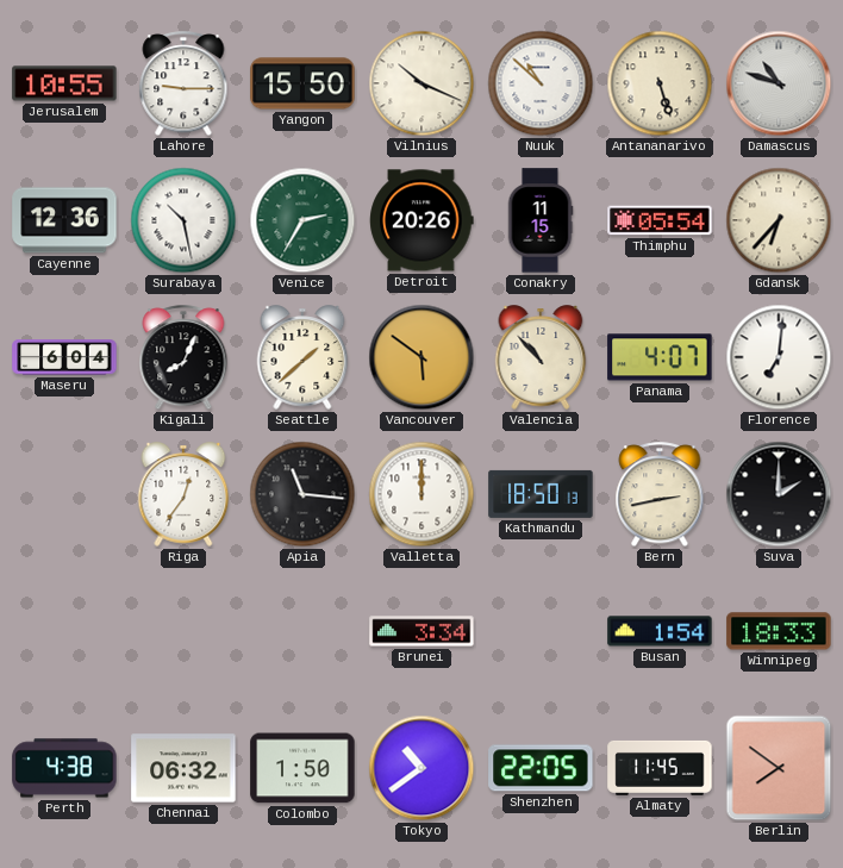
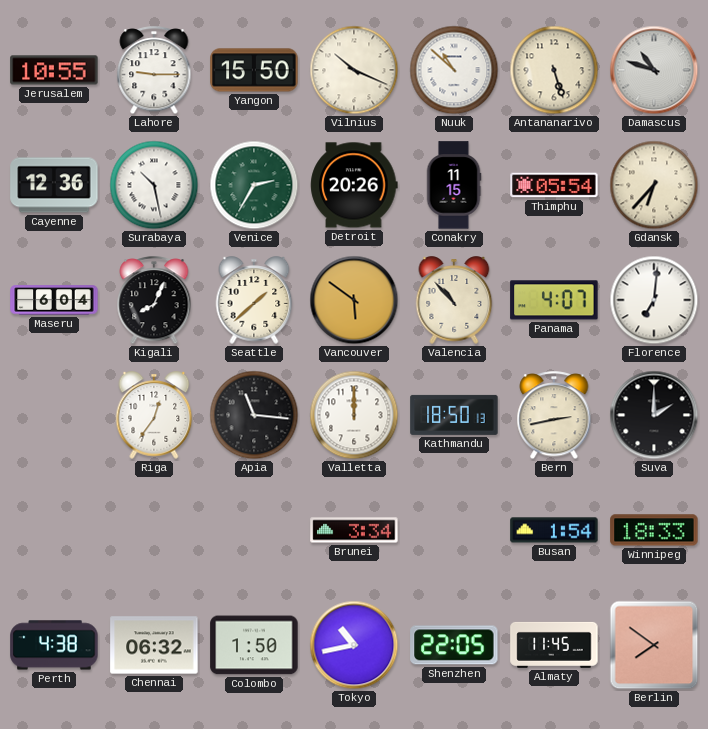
Tokyo: 10:39 -> 10:43 (354, 645)
